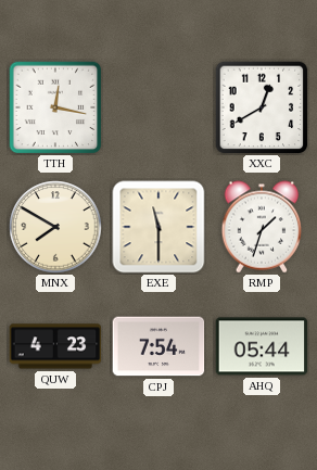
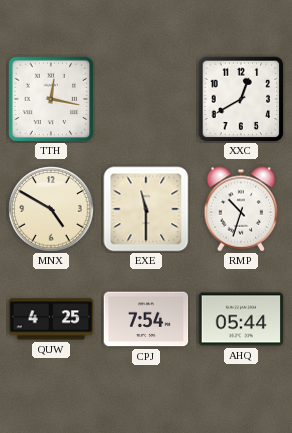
MNX: 7:50 -> 4:50 (51, 209)
RMP: 1:33 -> 10:33 (241, 209)
QUW: 4:23 -> 4:25 (51, 319)
